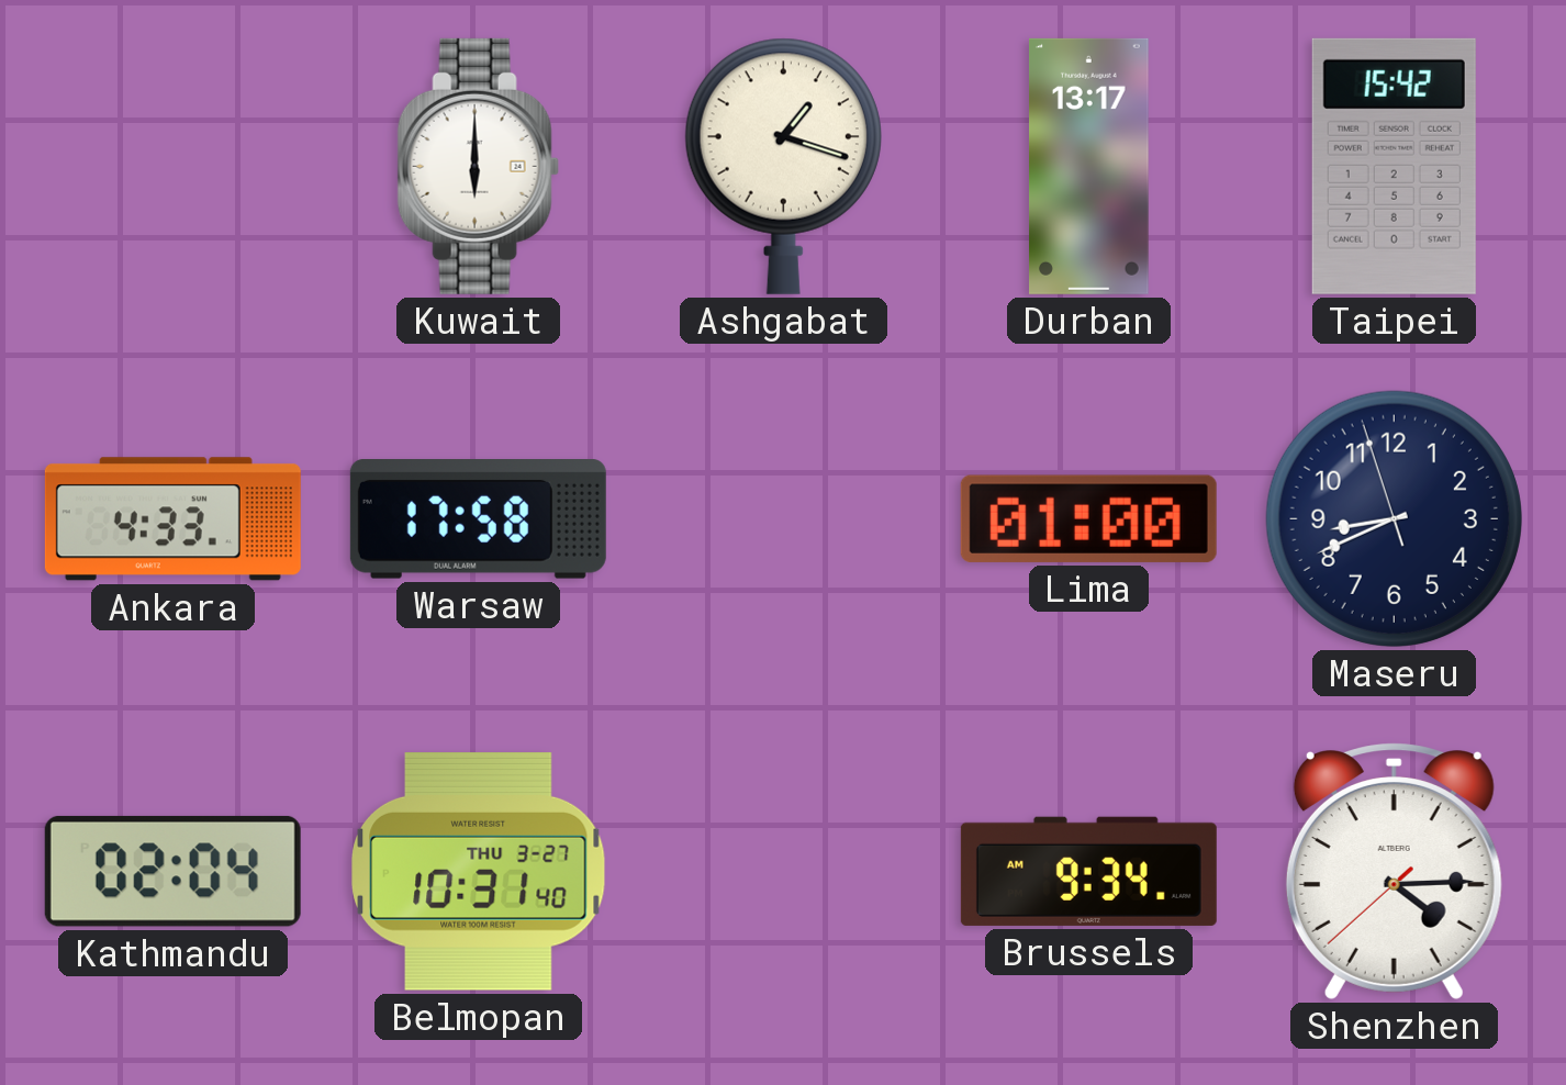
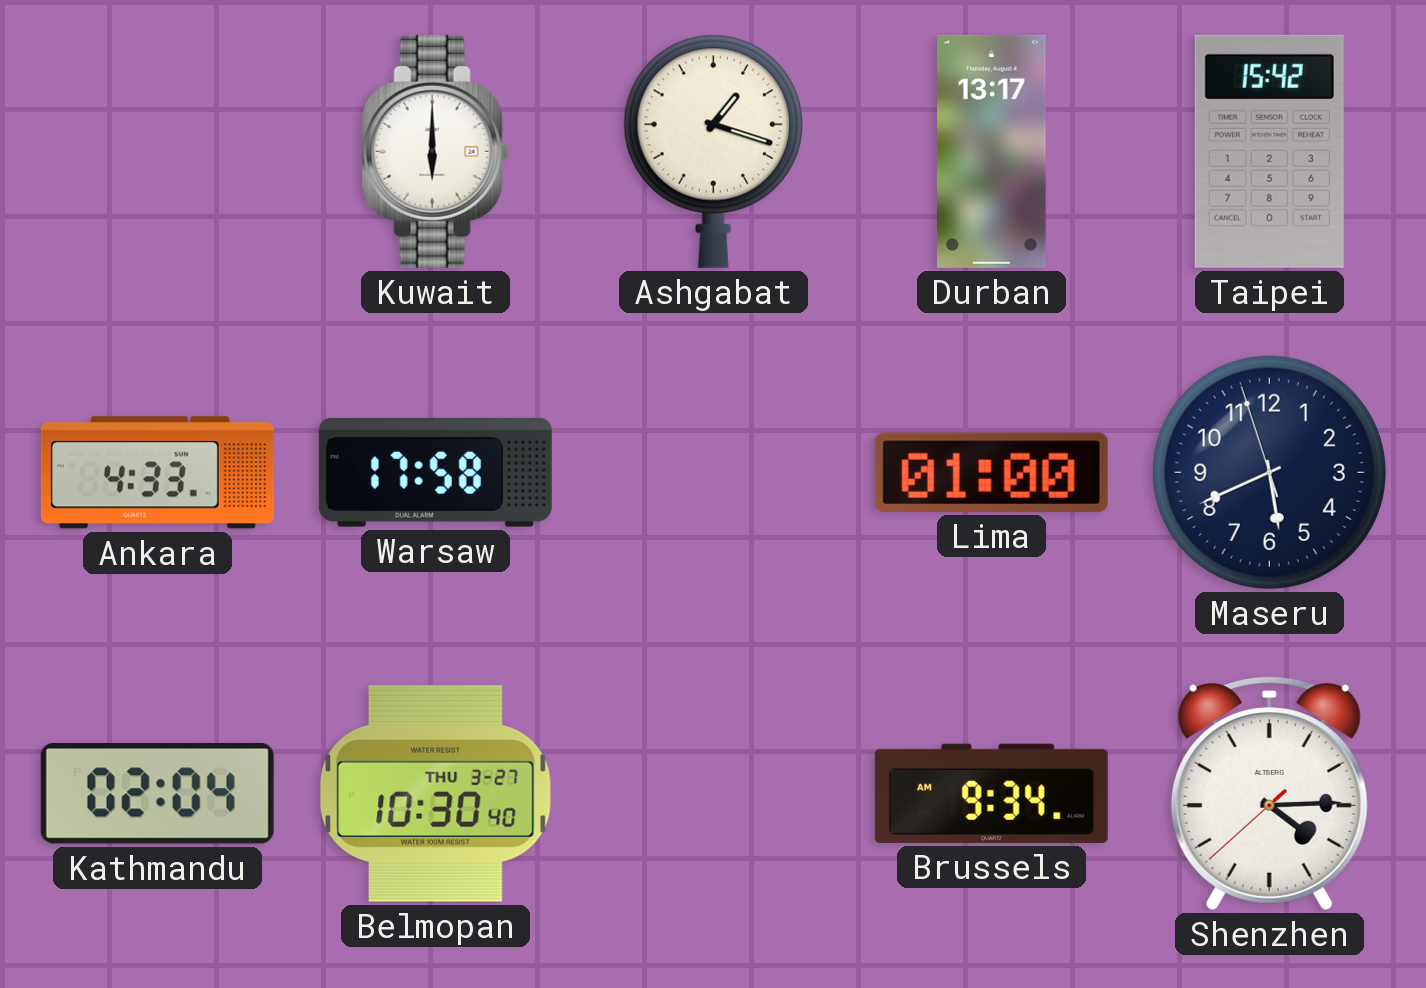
Maseru: 8:40 -> 5:40 (1269, 472)
Belmopan: 10:31 -> 10:30 (436, 793)
